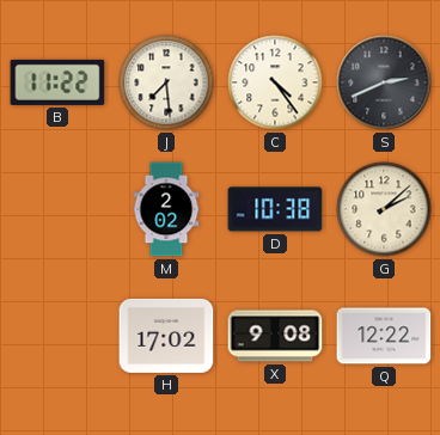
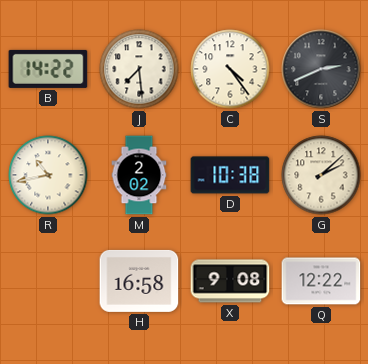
B: 11:22 -> 14:22 (48, 69)
R: none -> 10:43 (48, 175)
H: 17:02 -> 16:58 (139, 281)
